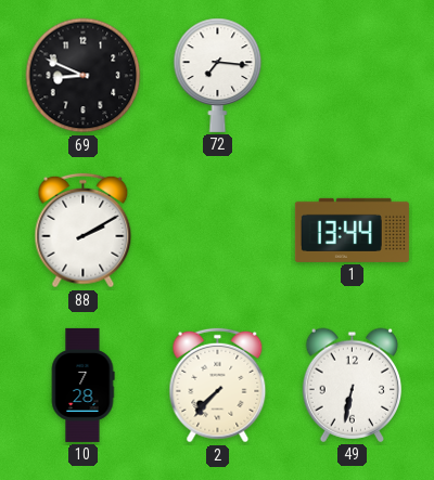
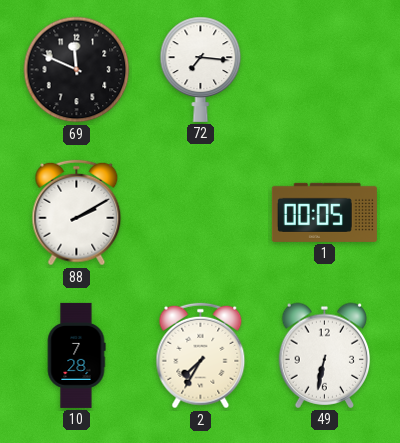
69: 8:49 -> 11:49 (77, 70)
1: 13:44 -> 00:05 (324, 212)
2: 7:37 -> 7:35 (201, 356)
